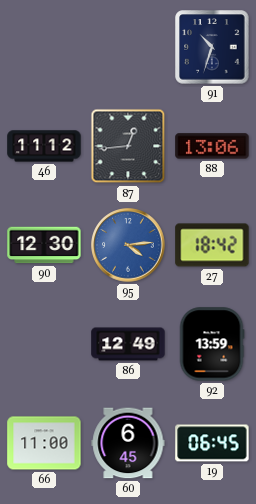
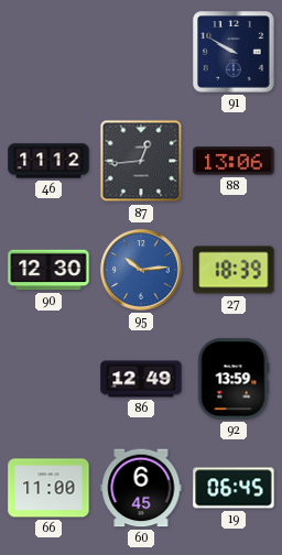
91: 10:33 -> 9:50 (234, 52)
95: 4:14 -> 10:14 (141, 270)
27: 18:42 -> 18:39 (234, 270)
